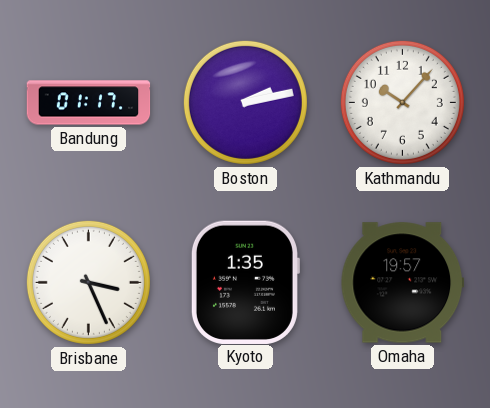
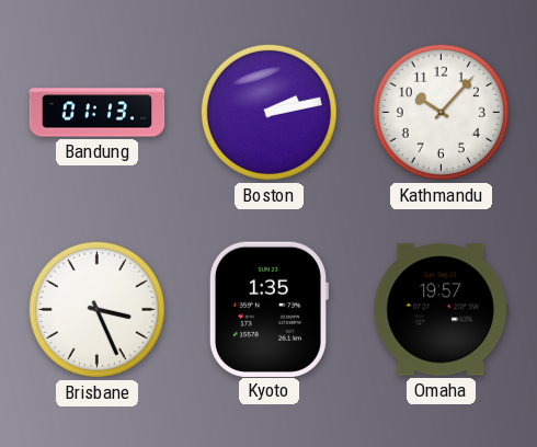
Bandung: 01:17 -> 01:13 (98, 113)
